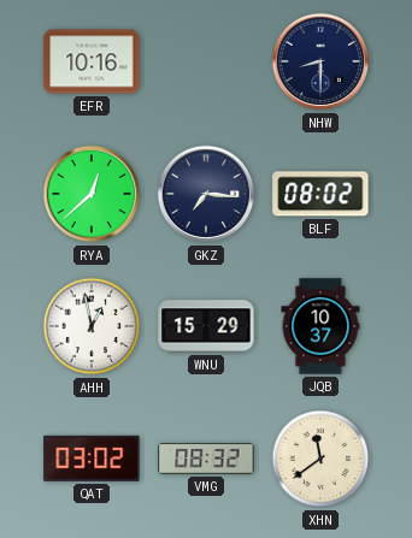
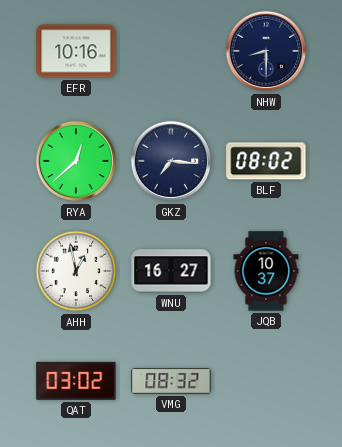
WNU: 15:29 -> 16:27 (171, 271)
XHN: 11:39 -> none (320, 459)
